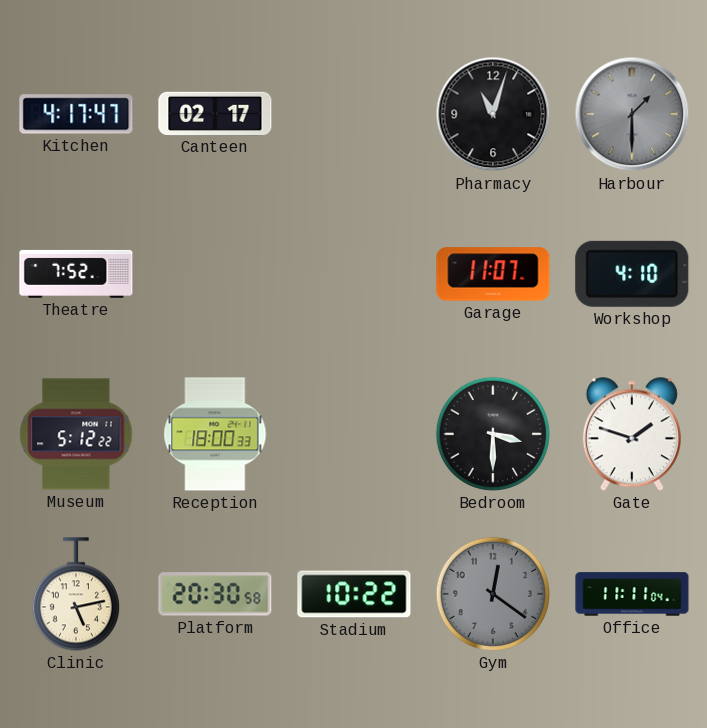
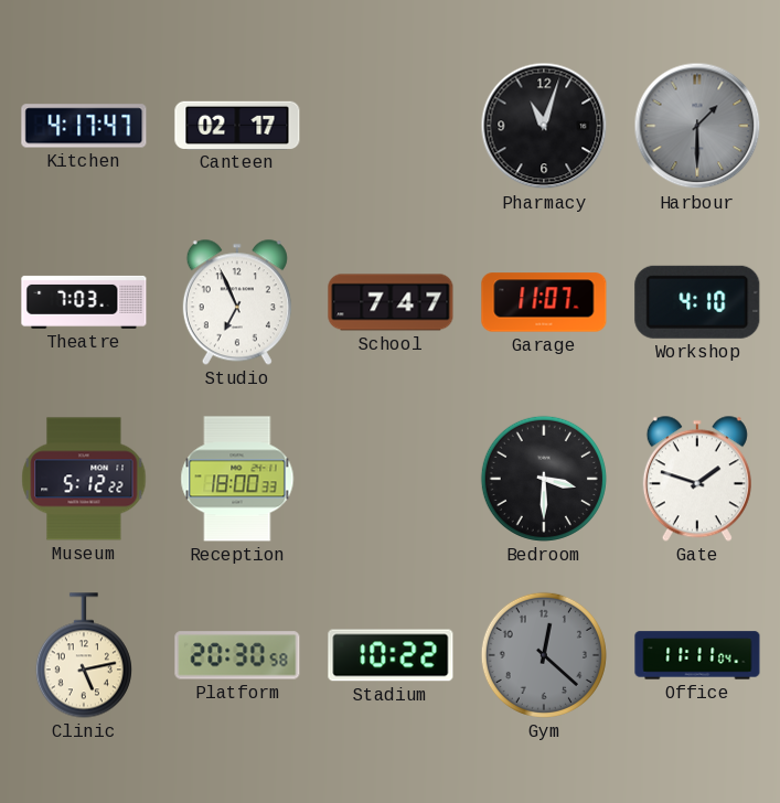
Theatre: 7:52 -> 7:03 (84, 302)
Studio: none -> 6:56 (237, 302)
School: none -> 7:47 (391, 302)
Gym: 12:21 -> 12:22 (544, 655)
